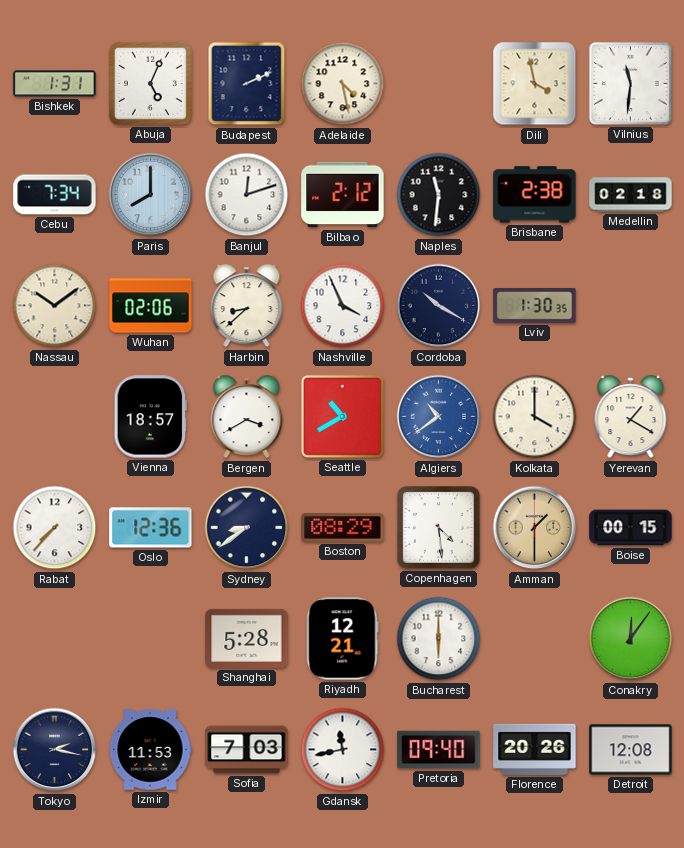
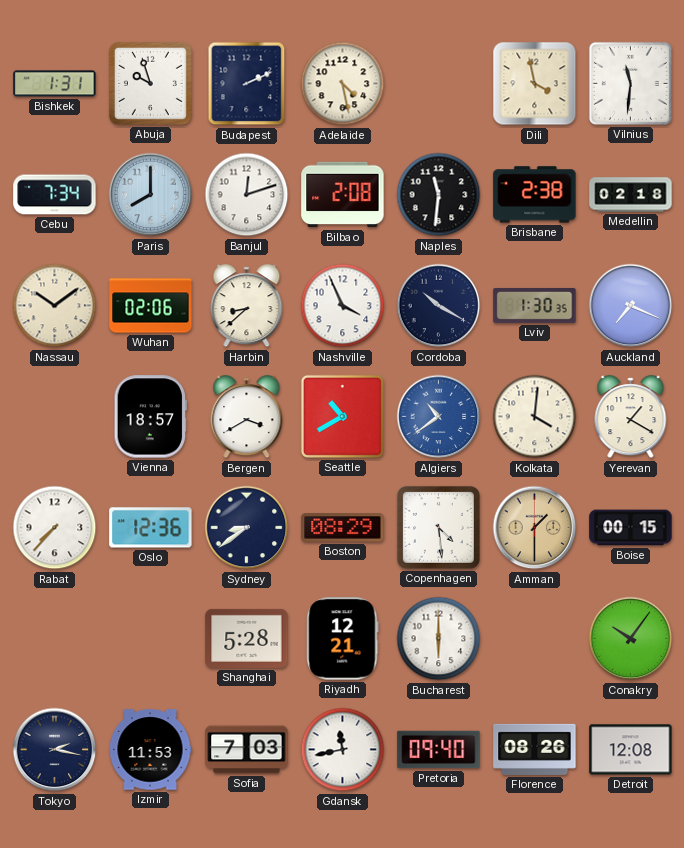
Abuja: 5:04 -> 9:57 (150, 83)
Bilbao: 2:12 -> 2:08 (343, 195)
Auckland: none -> 7:19 (631, 306)
Kolkata: 4:00 -> 4:01 (535, 417)
Conakry: 12:06 -> 10:06 (631, 639)
Florence: 20:26 -> 08:26 (535, 749)
